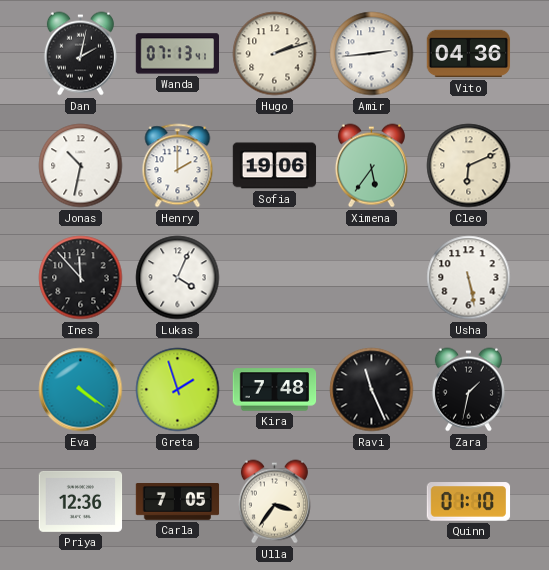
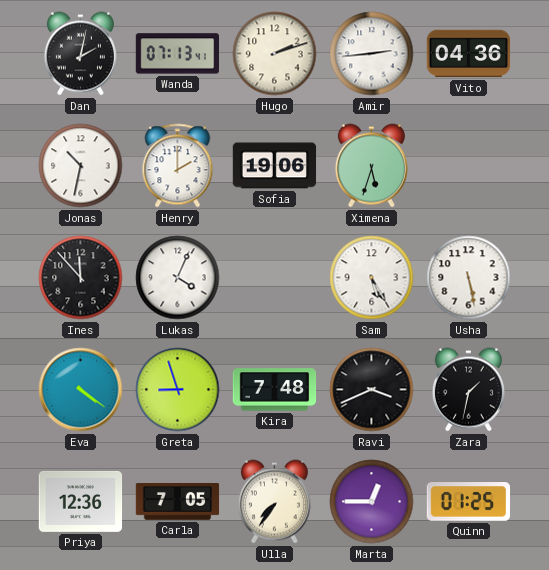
Ximena: 5:36 -> 5:33 (371, 166)
Cleo: 6:11 -> none (469, 166)
Sam: none -> 5:25 (372, 278)
Greta: 1:57 -> 8:57 (178, 390)
Ravi: 11:26 -> 3:41 (372, 390)
Ulla: 3:36 -> 7:36 (274, 502)
Marta: none -> 12:45 (372, 502)
Quinn: 01:10 -> 01:25 (469, 502)
